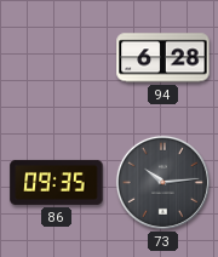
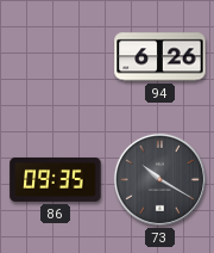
94: 6:28 -> 6:26 (160, 57)
73: 10:14 -> 10:20 (159, 179)
